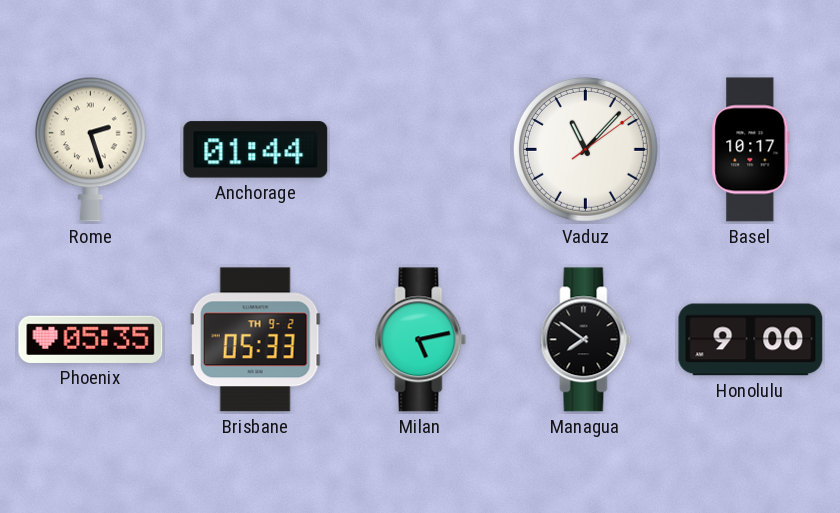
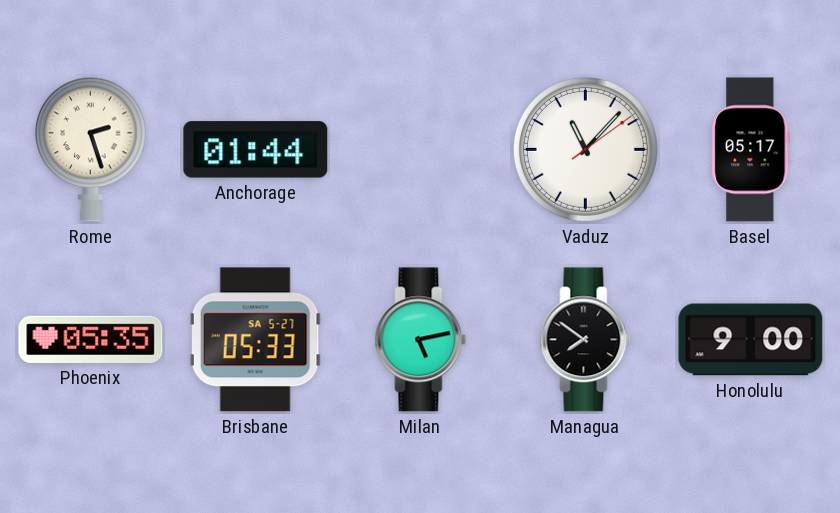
Basel: 10:17 -> 05:17 (751, 150)
Brisbane date: TH 9-2 -> SA 5-27 (255, 340)
